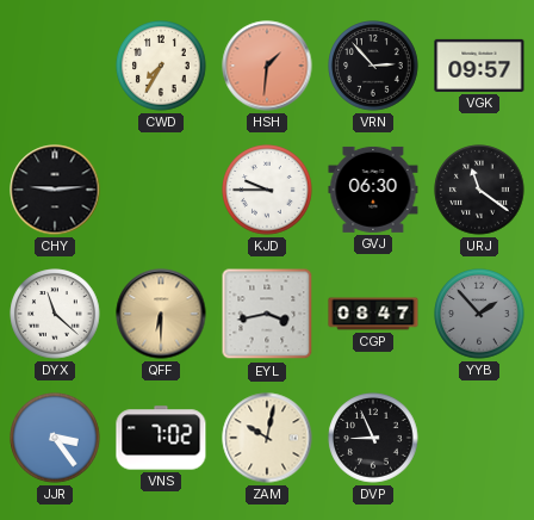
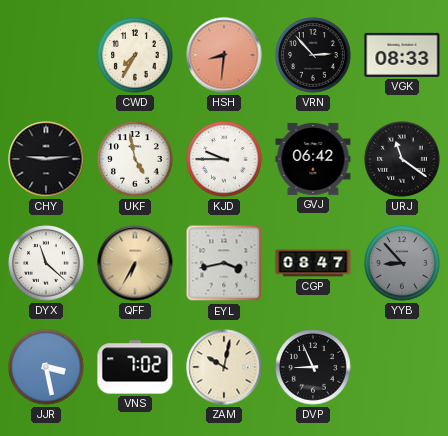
HSH: 1:31 -> 8:31 (224, 55)
VGK: 09:57 -> 08:33 (402, 55)
UKF: none -> 4:58 (135, 159)
GVJ: 06:30 -> 06:42 (313, 159)
QFF: 6:30 -> 6:35 (135, 263)
YYB: 1:53 -> 8:53 (402, 263)
JJR: 3:24 -> 3:28 (46, 367)
